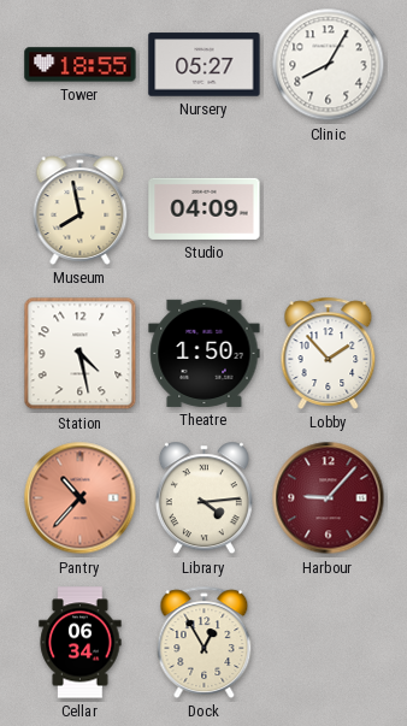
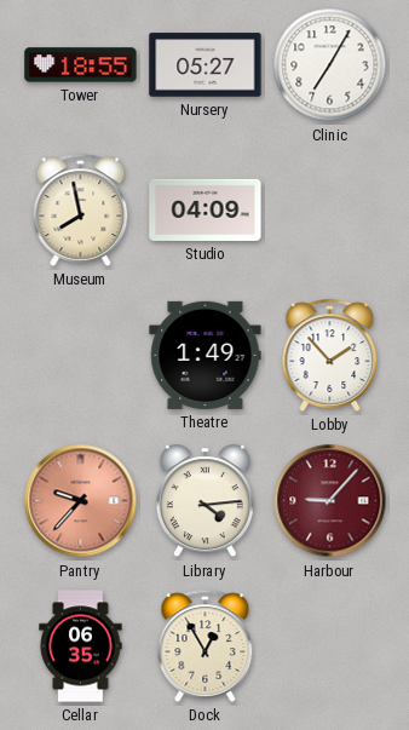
Clinic: 8:05 -> 7:05 (330, 65)
Station: 4:28 -> none (81, 354)
Theatre: 1:50 -> 1:49 (206, 355)
Pantry: 10:37 -> 9:37 (81, 501)
Cellar: 06:34 -> 06:35 (81, 646)
